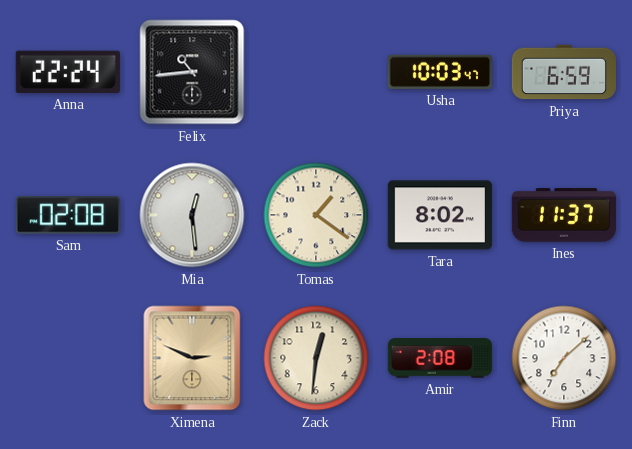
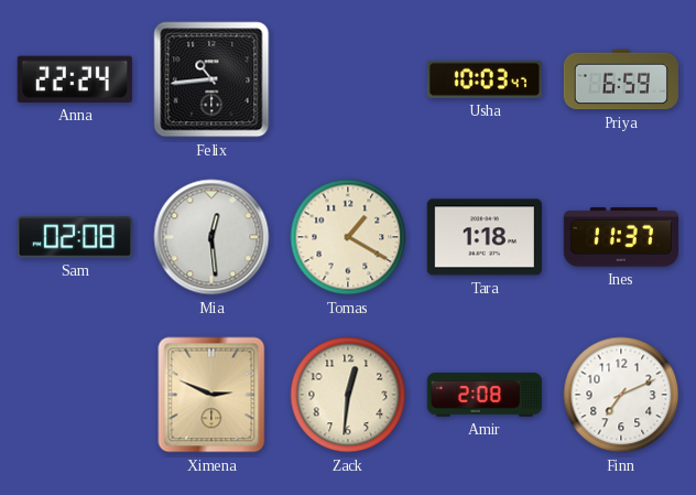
Tomas: 1:21 -> 1:20 (348, 237)
Tara: 8:02 -> 1:18 (485, 237)
Finn: 7:08 -> 7:11 (621, 395)
